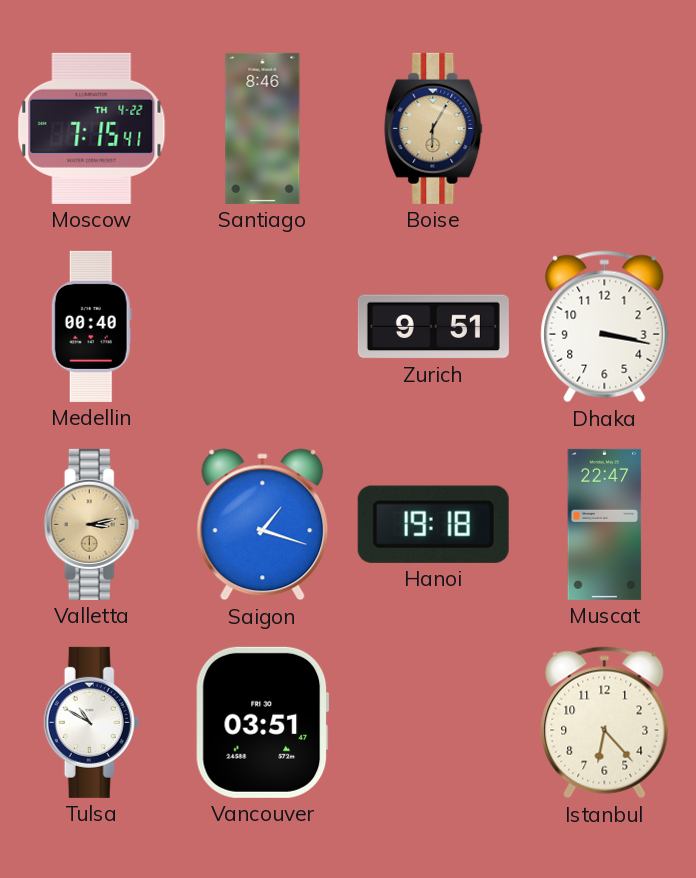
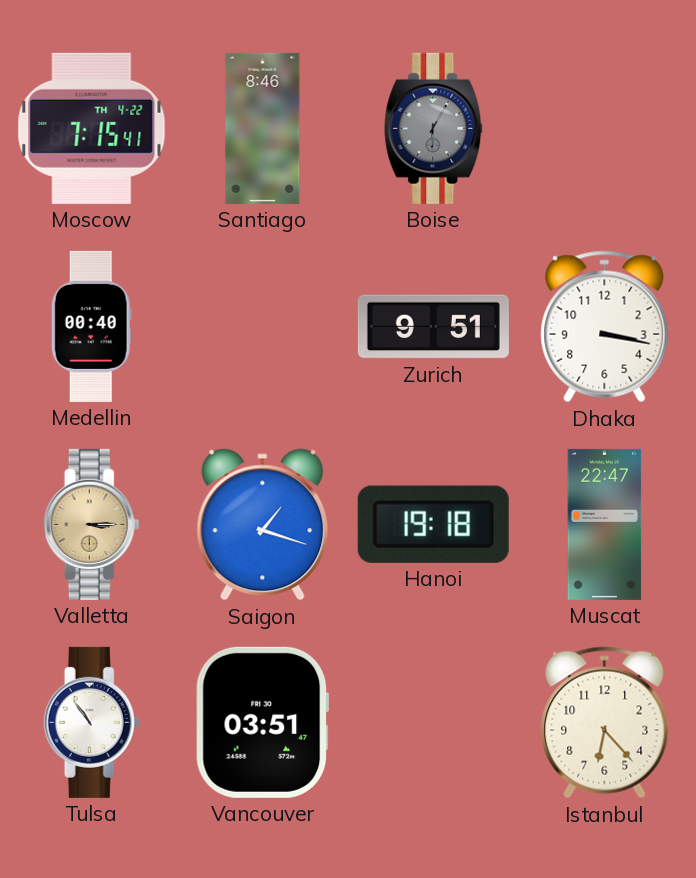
Boise dial: champagne -> grey (434, 128)
Valletta: 3:13 -> 3:15 (92, 524)
Tulsa: 10:50 -> 10:54 (92, 722)
